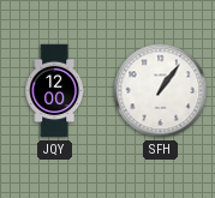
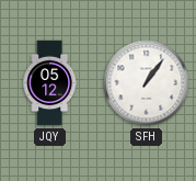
JQY: 12:00 -> 05:12 (49, 83)
